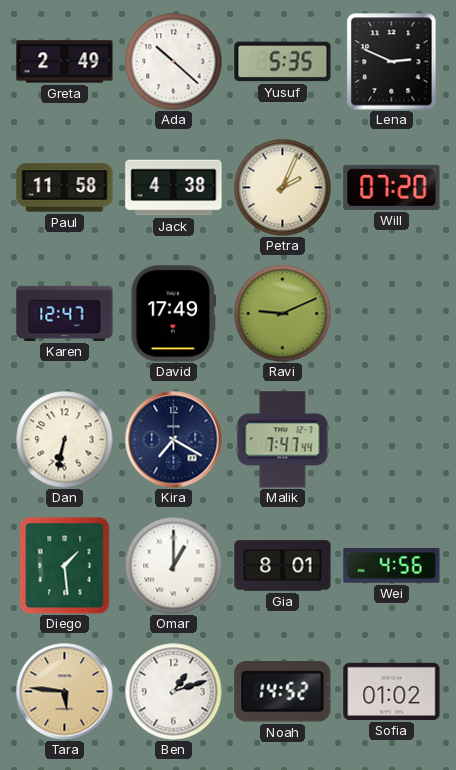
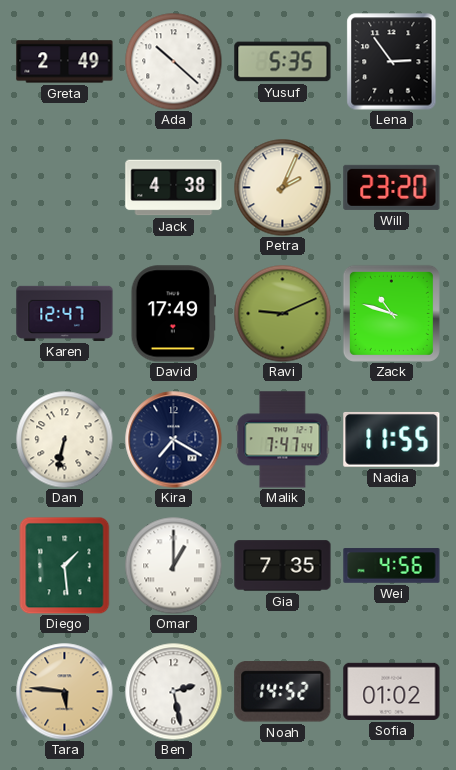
Lena: 2:49 -> 2:54 (392, 62)
Paul: 11:58 -> none (65, 188)
Will: 07:20 -> 23:20 (392, 187)
Zack: none -> 10:48 (391, 313)
Nadia: none -> 11:55 (392, 439)
Gia: 8:01 -> 7:35 (283, 566)
Ben: 1:12 -> 2:28 (173, 691)
